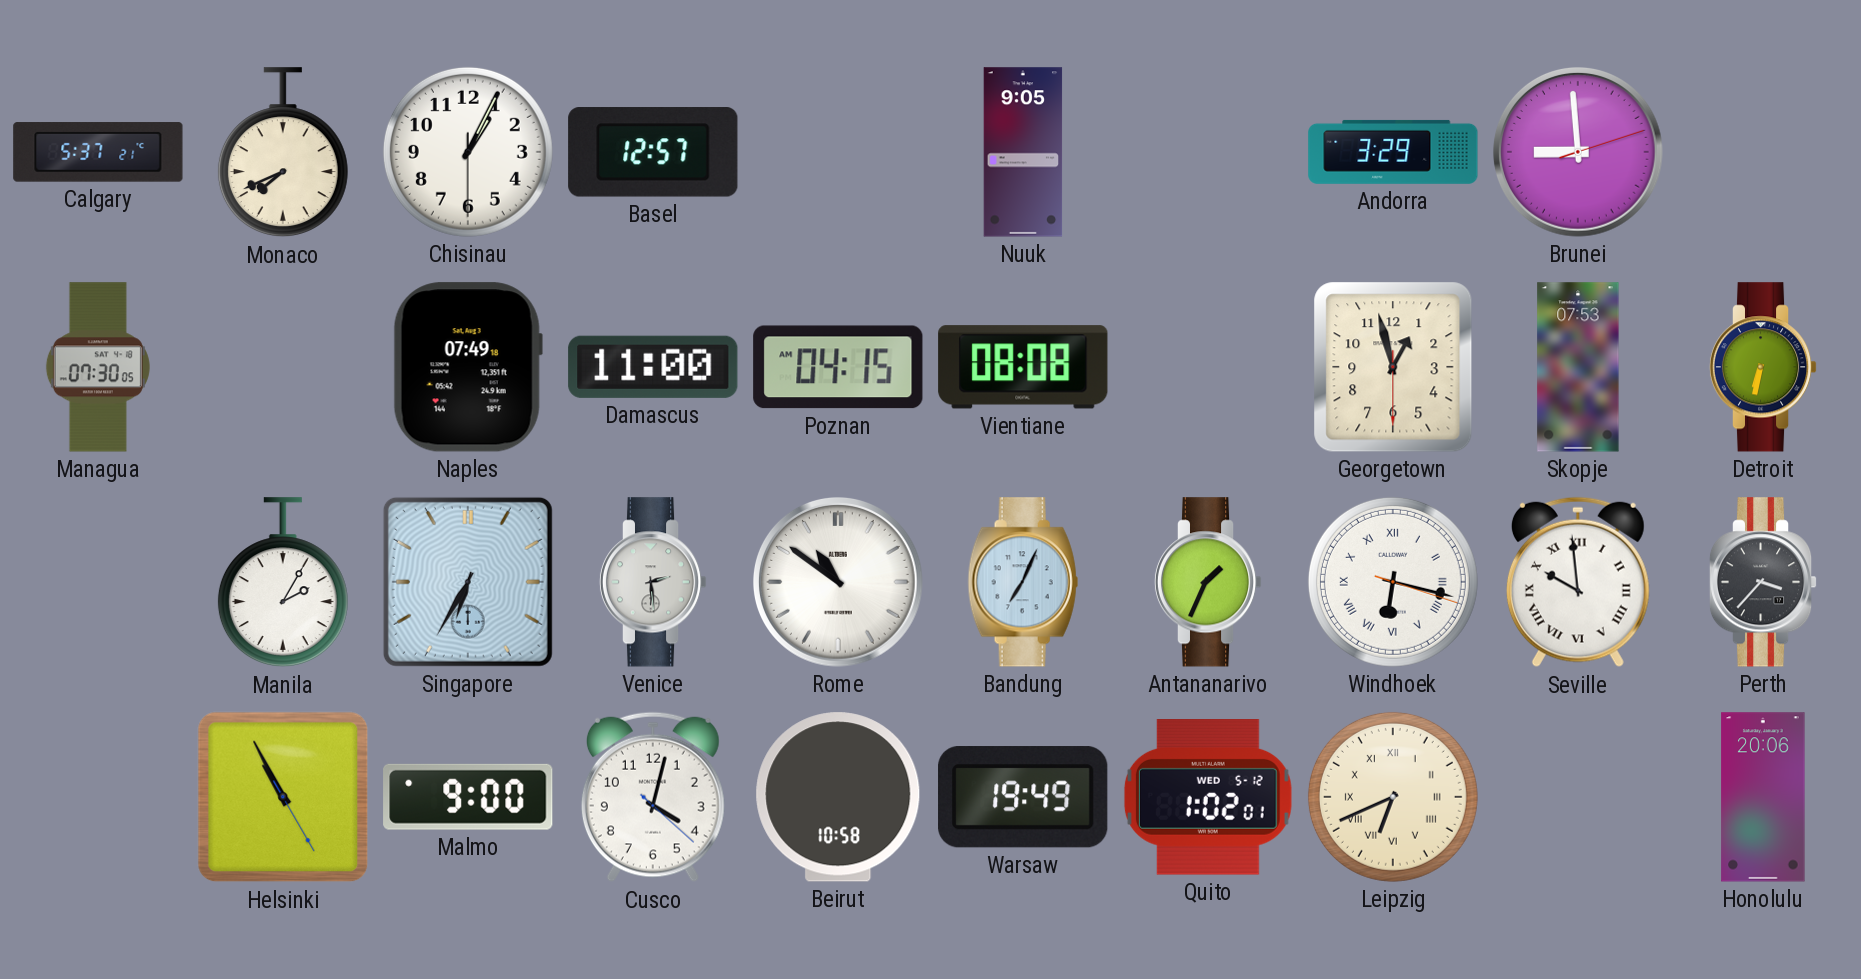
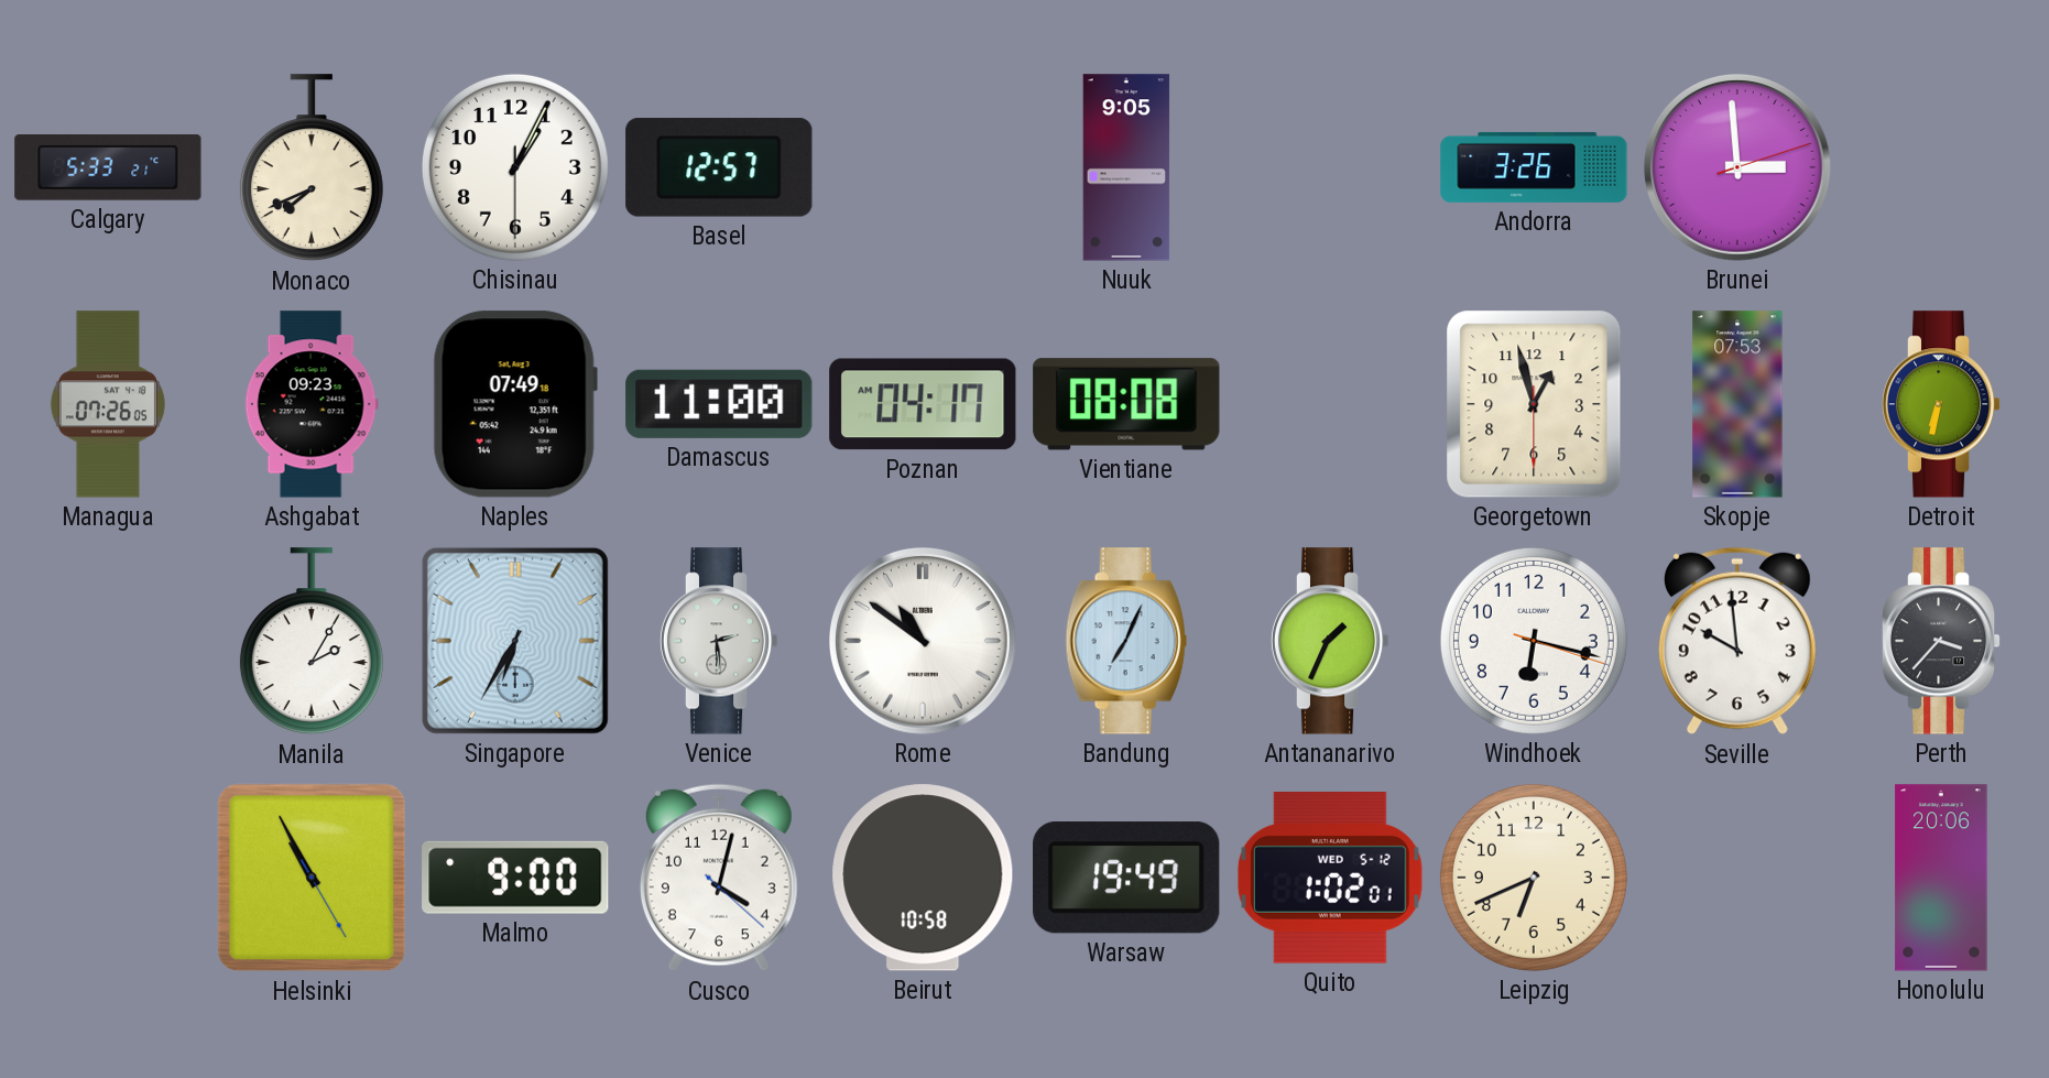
Calgary: 5:37 -> 5:33 (108, 167)
Andorra: 3:29 -> 3:26 (1534, 167)
Brunei: 8:59 -> 2:59 (1739, 168)
Managua: 07:30 -> 07:26 (108, 404)
Ashgabat: none -> 09:23 (312, 404)
Poznan: 04:15 -> 04:17 (923, 404)
Windhoek numerals: Roman -> Arabic (1534, 641)
Seville numerals: Roman -> Arabic (1737, 641)
Leipzig numerals: Roman -> Arabic (1534, 878)
